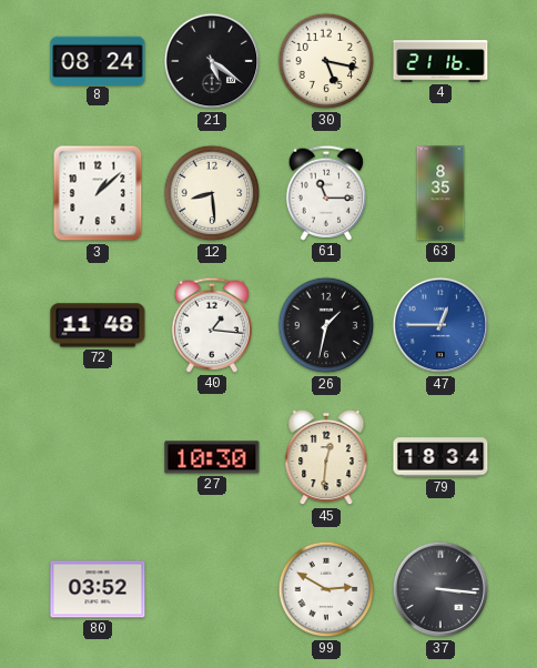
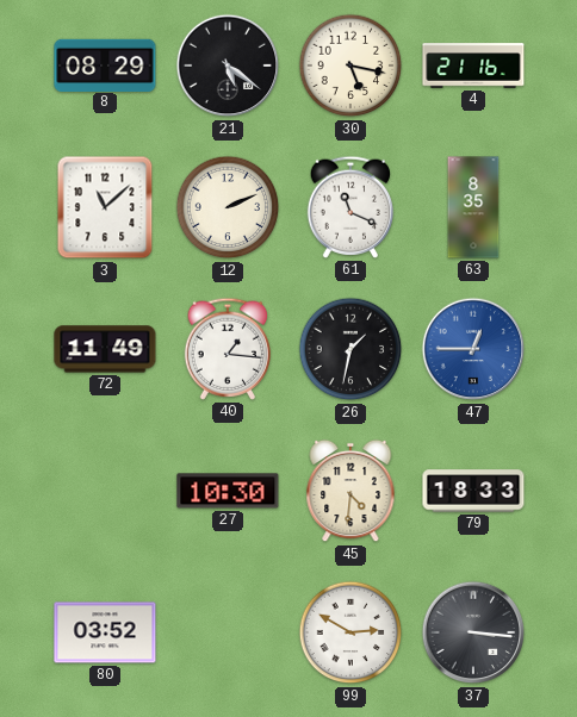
8: 08:24 -> 08:29 (105, 64)
3: 1:08 -> 11:08 (105, 207)
12: 8:29 -> 2:11 (228, 207)
61: 11:15 -> 11:19 (349, 207)
72: 11:48 -> 11:49 (105, 349)
45: 12:31 -> 4:31 (350, 491)
79: 18:34 -> 18:33 (473, 491)
